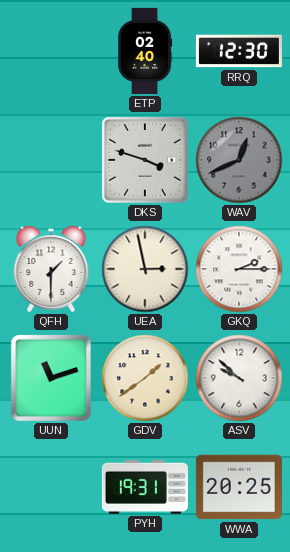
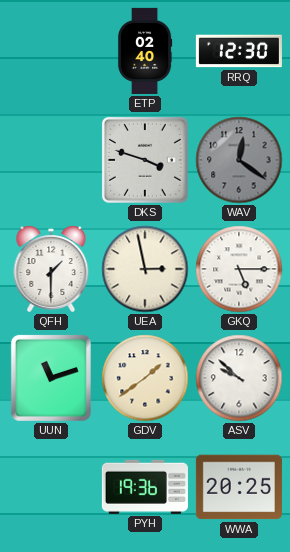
WAV: 12:41 -> 12:21 (239, 160)
GKQ: 2:15 -> 5:15 (239, 269)
PYH: 19:31 -> 19:36 (145, 487)
